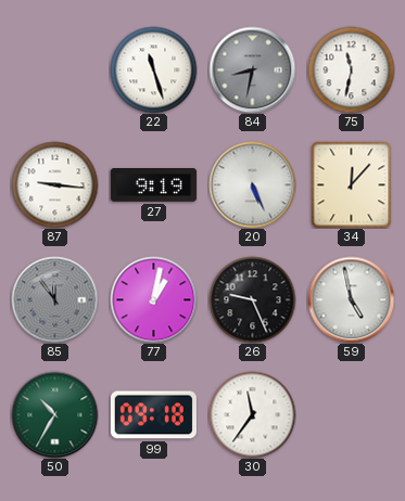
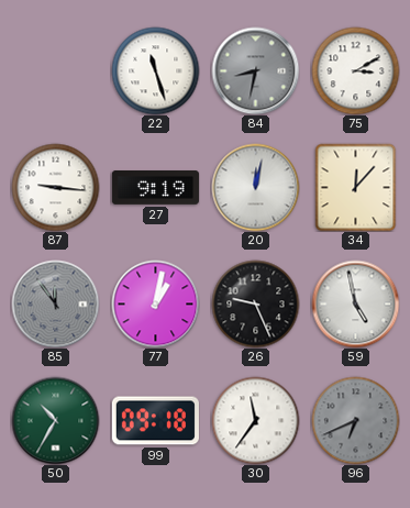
75: 11:32 -> 3:10 (355, 70)
20: 5:26 -> 12:02 (255, 187)
96: none -> 6:41 (355, 420)
